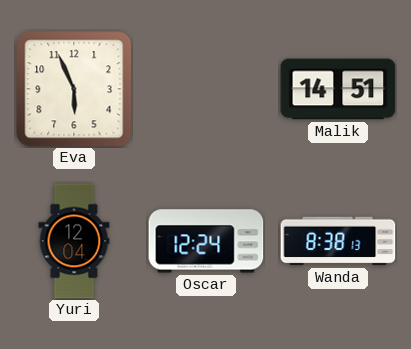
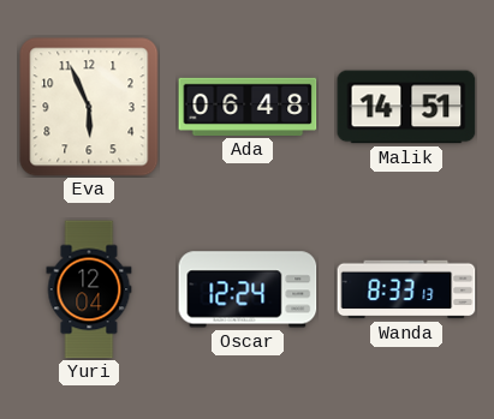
Ada: none -> 06:48 (248, 107)
Wanda: 8:38 -> 8:33 (406, 289)
